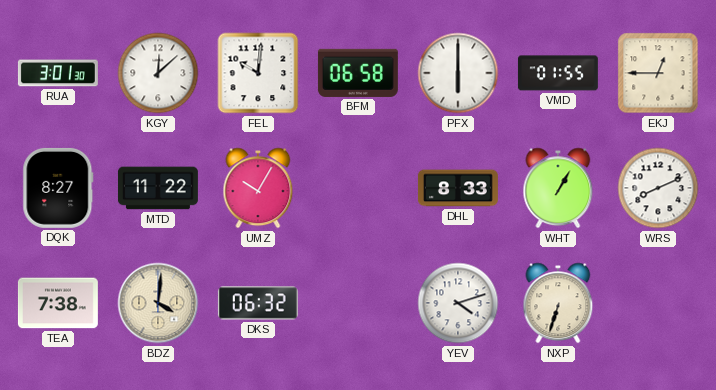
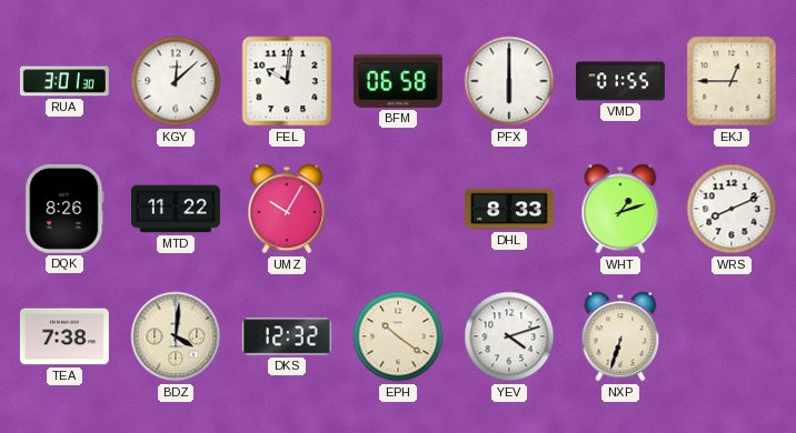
DQK: 8:27 -> 8:26 (64, 209)
WHT: 1:05 -> 1:12 (620, 209)
DKS: 06:32 -> 12:32 (287, 336)
EPH: none -> 10:21 (398, 336)
